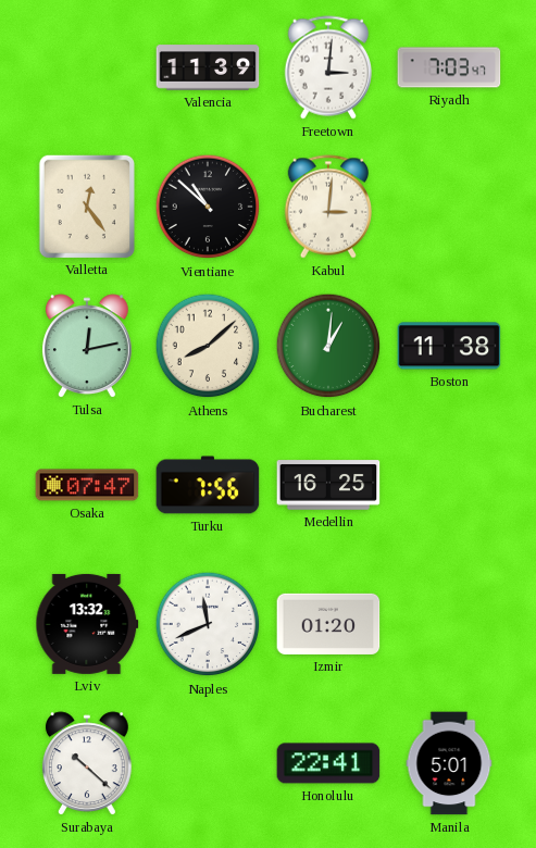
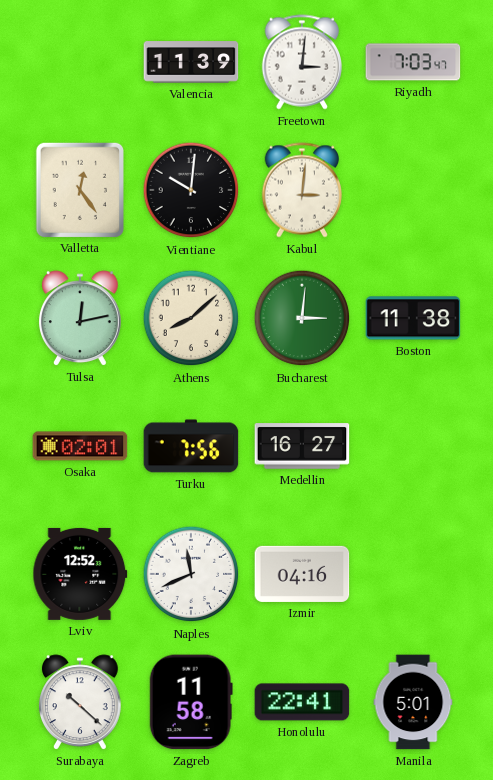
Vientiane: 10:52 -> 10:01 (191, 190)
Bucharest: 1:01 -> 3:01 (302, 318)
Osaka: 07:47 -> 02:01 (80, 446)
Medellin: 16:25 -> 16:27 (302, 446)
Lviv: 13:32 -> 12:52 (80, 574)
Izmir: 01:20 -> 04:16 (302, 574)
Zagreb: none -> 11:58 (191, 702)
